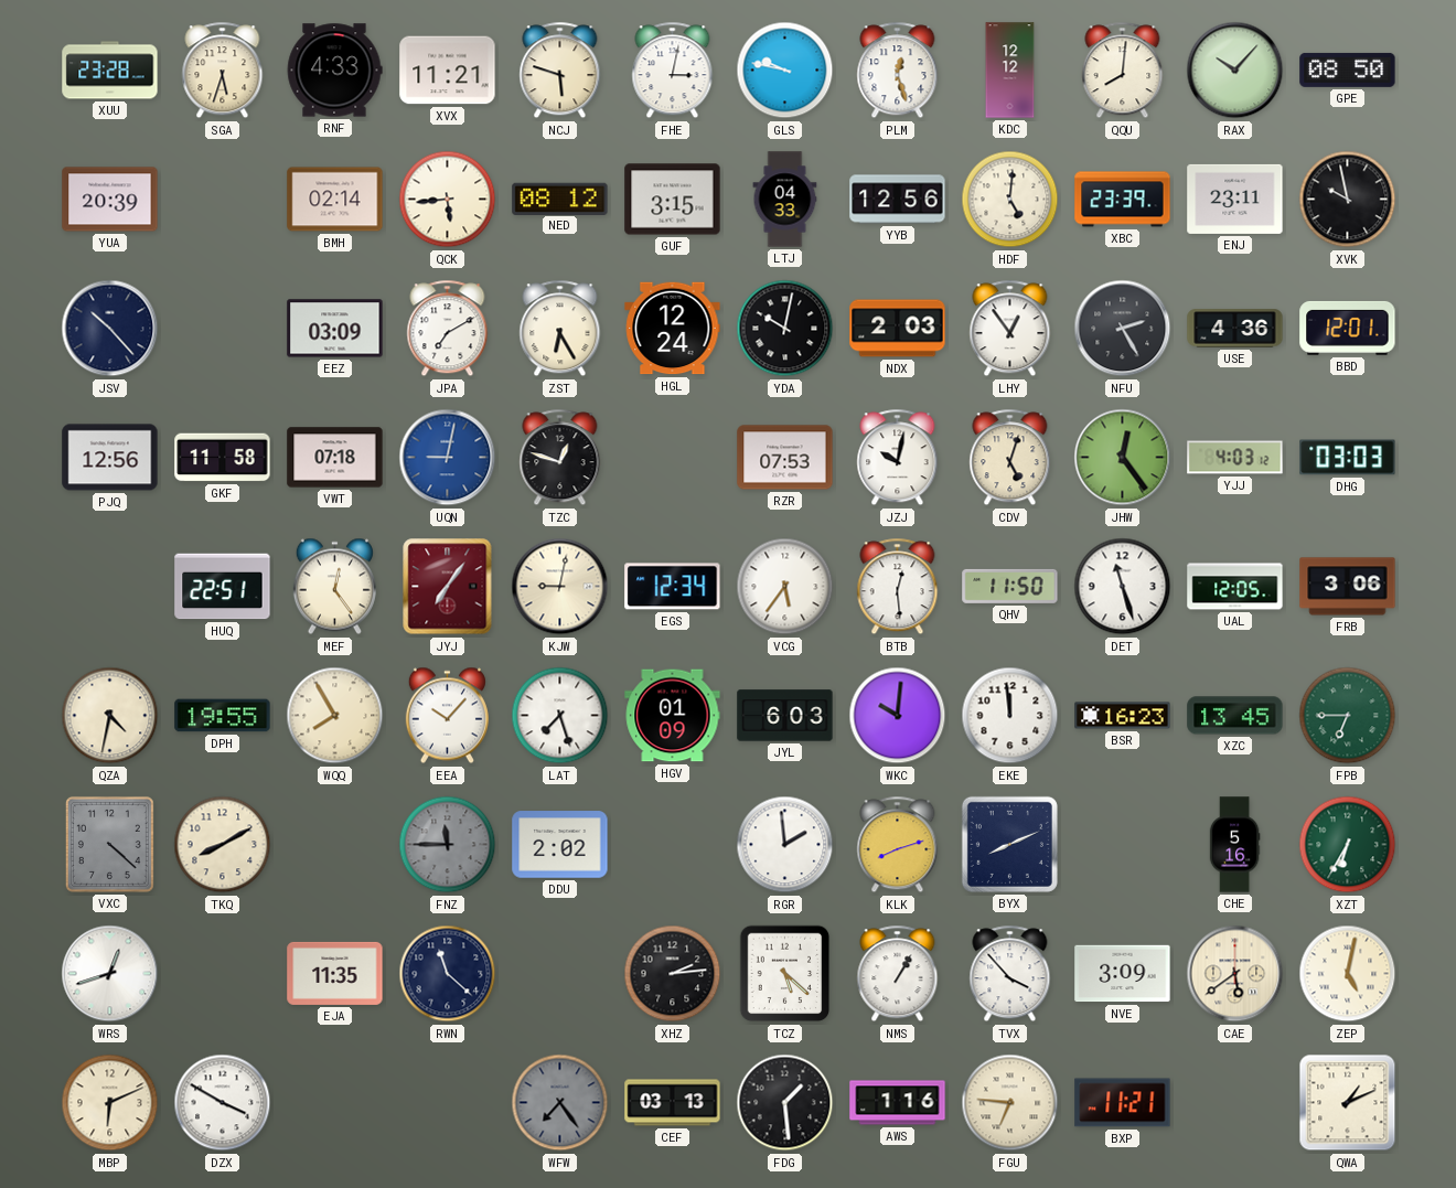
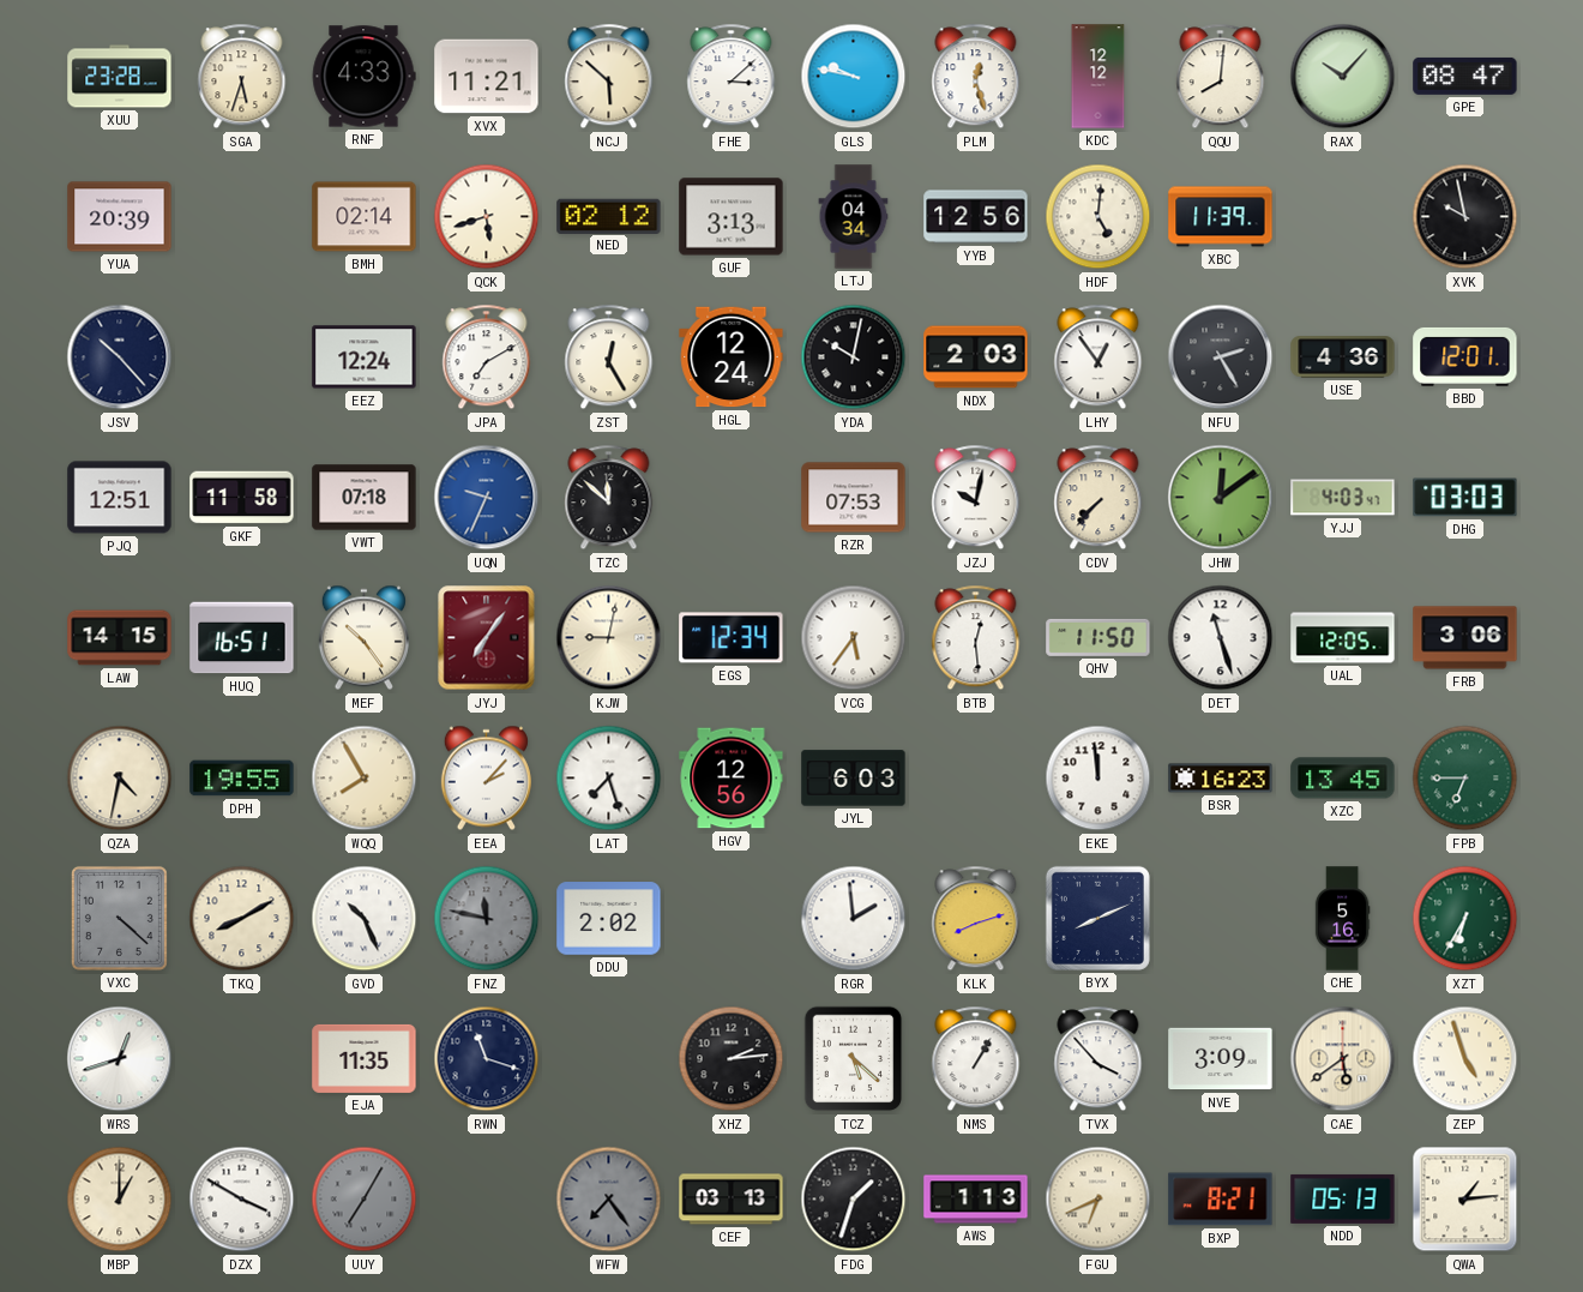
NCJ: 5:48 -> 5:52 (609, 77)
FHE: 3:02 -> 3:08 (732, 77)
GPE: 08:50 -> 08:47 (1465, 76)
QCK: 5:44 -> 5:42 (487, 217)
NED: 08:12 -> 02:12 (609, 216)
GUF: 3:15 -> 3:13 (732, 217)
LTJ: 04:33 -> 04:34 (854, 217)
XBC: 23:39 -> 11:39 (1221, 217)
ENJ: 23:11 -> none (1235, 199)
EEZ: 03:09 -> 12:24 (365, 357)
ZST: 6:25 -> 12:25 (609, 357)
PJQ: 12:56 -> 12:51 (120, 498)
UQN: 9:02 -> 9:34 (487, 498)
TZC: 12:48 -> 11:52 (609, 498)
CDV: 5:03 -> 7:37 (1099, 498)
JHW: 12:24 -> 12:09 (1221, 498)
YJJ: 4:03:12 -> 4:03:47 (1343, 498)
LAW: none -> 14:15 (120, 638)
HUQ: 22:51 -> 16:51 (242, 638)
MEF: 12:24 -> 10:24 (363, 638)
EEA: 10:07 -> 2:07 (486, 779)
HGV: 01:09 -> 12:56 (732, 779)
WKC: 10:01 -> none (898, 716)
GVD: none -> 10:26 (365, 919)
FNZ: 11:45 -> 11:47 (487, 919)
RWN: 11:22 -> 11:18 (487, 1059)
ZEP: 5:02 -> 4:57 (1465, 1059)
MBP: 6:11 -> 1:00 (120, 1200)
UUY: none -> 7:05 (365, 1200)
FDG: 1:29 -> 1:33 (854, 1200)
AWS: 1:16 -> 1:13 (976, 1200)
FGU: 6:46 -> 6:41 (1099, 1200)
BXP: 11:21 -> 8:21 (1221, 1200)
NDD: none -> 05:13 (1343, 1198)
QWA: 1:11 -> 1:14 (1465, 1200)
